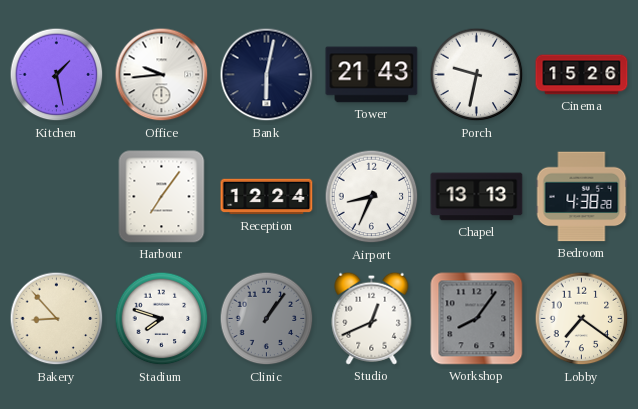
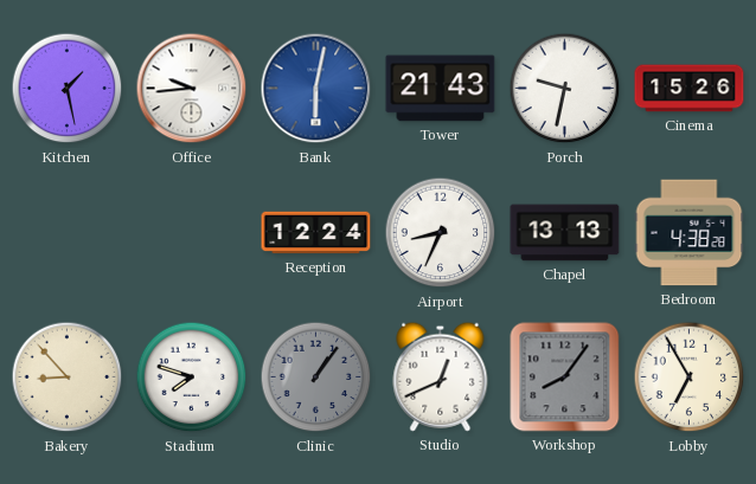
Bank dial: navy -> blue (316, 89)
Harbour: 7:06 -> none (162, 197)
Lobby: 7:21 -> 6:55 (690, 377)
